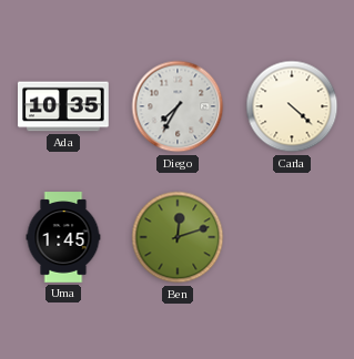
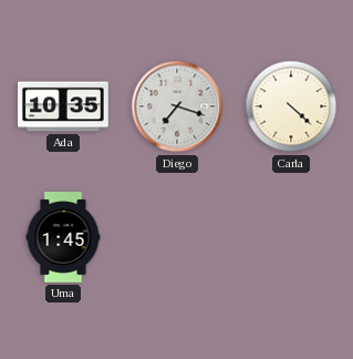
Diego: 7:35 -> 7:18 (177, 106)
Ben: 12:12 -> none (178, 237)
